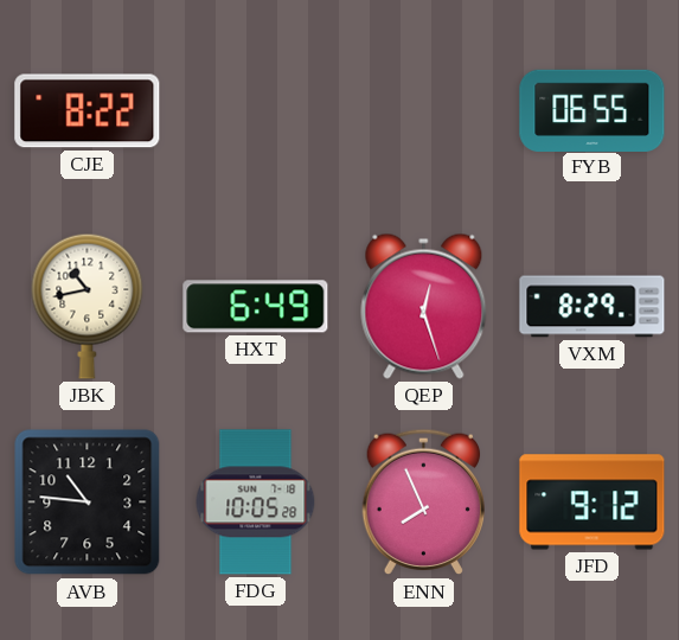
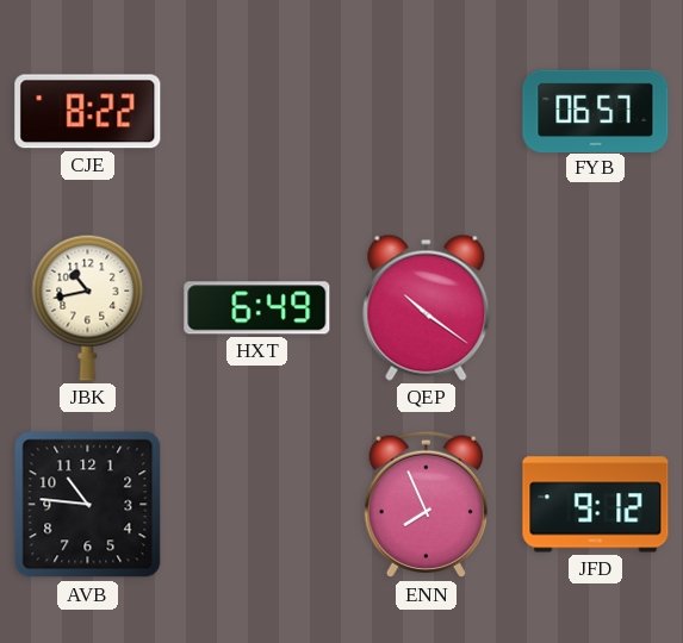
FYB: 06:55 -> 06:57 (596, 111)
QEP: 12:27 -> 10:21 (427, 307)
VXM: 8:29 -> none (592, 307)
FDG: 10:05 -> none (256, 503)
